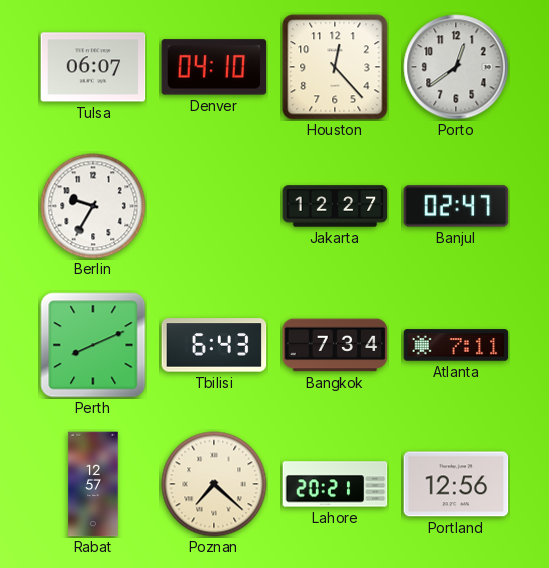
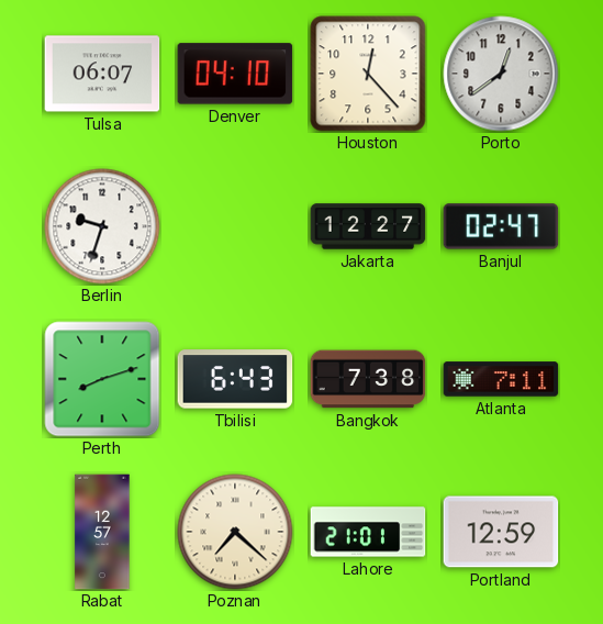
Berlin: 9:35 -> 9:33 (102, 226)
Perth: 8:11 -> 8:12 (102, 379)
Bangkok: 7:34 -> 7:38 (368, 379)
Lahore: 20:21 -> 21:01 (368, 532)
Portland: 12:56 -> 12:59 (501, 532)
